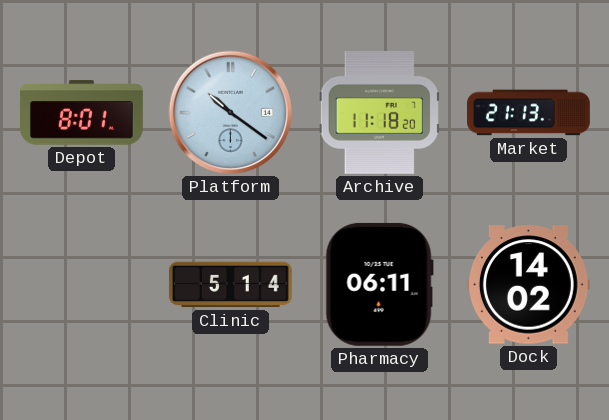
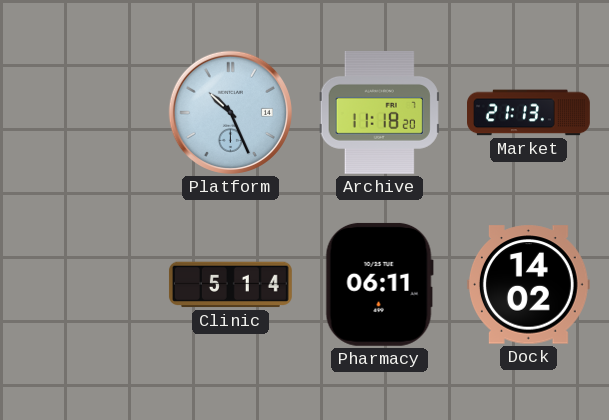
Depot: 8:01 -> none (82, 113)
Platform: 10:21 -> 10:26 (230, 112)
